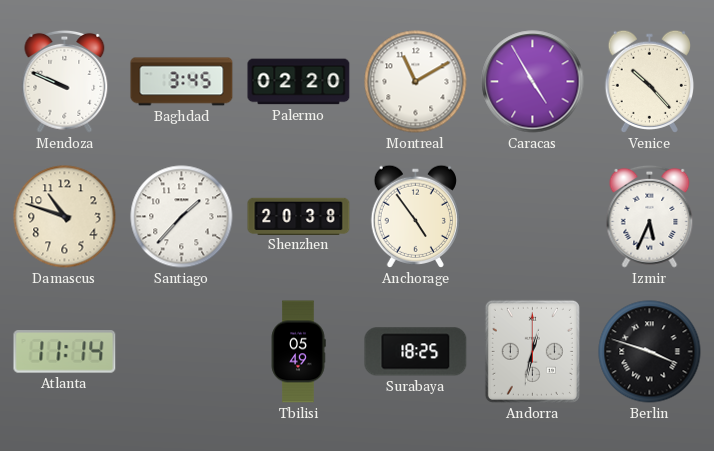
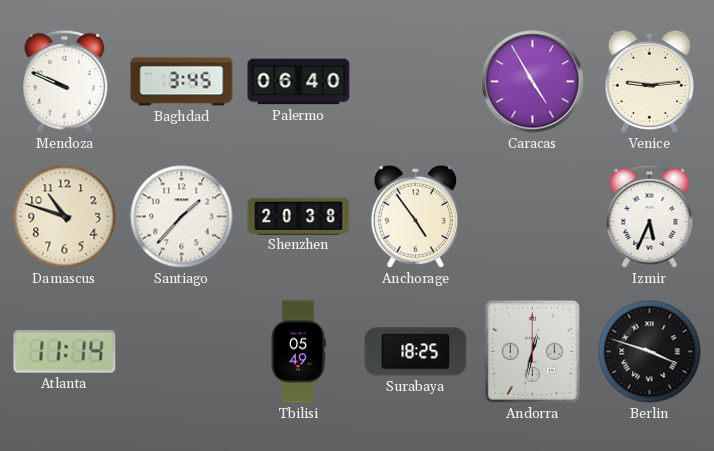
Palermo: 02:20 -> 06:40 (299, 82)
Montreal: 11:10 -> none (416, 82)
Venice: 10:23 -> 9:14 (649, 81)
